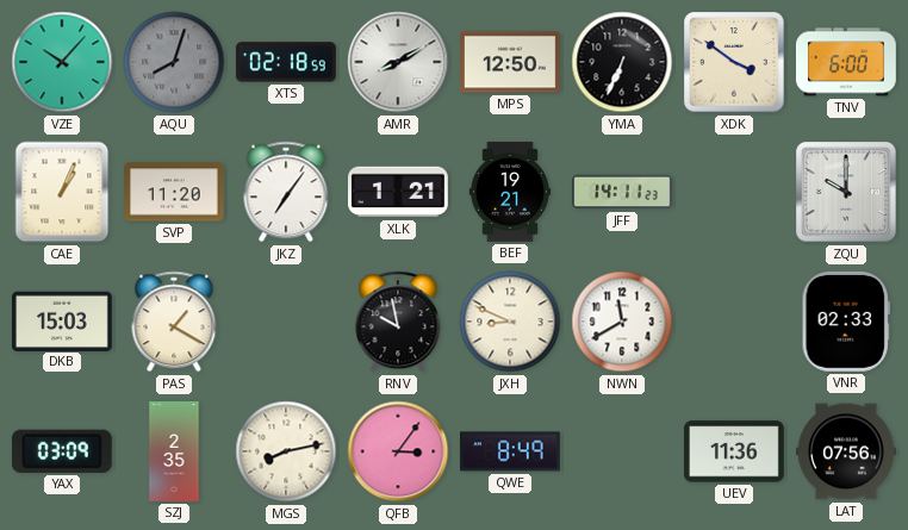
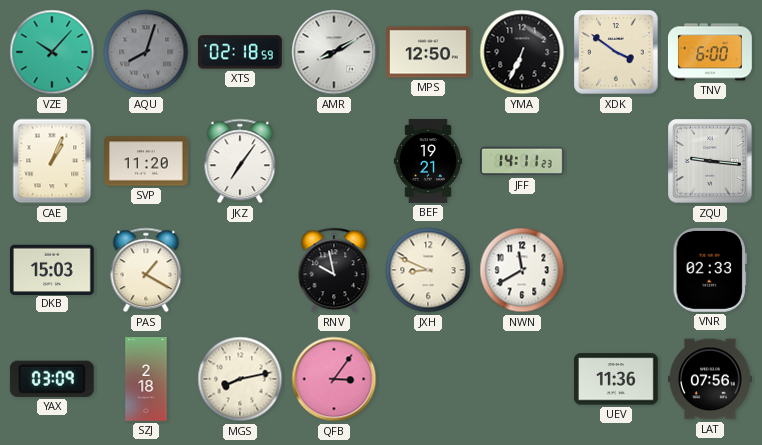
XLK: 1:21 -> none (399, 192)
ZQU: 10:00 -> 9:16 (710, 161)
SZJ: 2:35 -> 2:18 (146, 380)
QWE: 8:49 -> none (510, 451)
